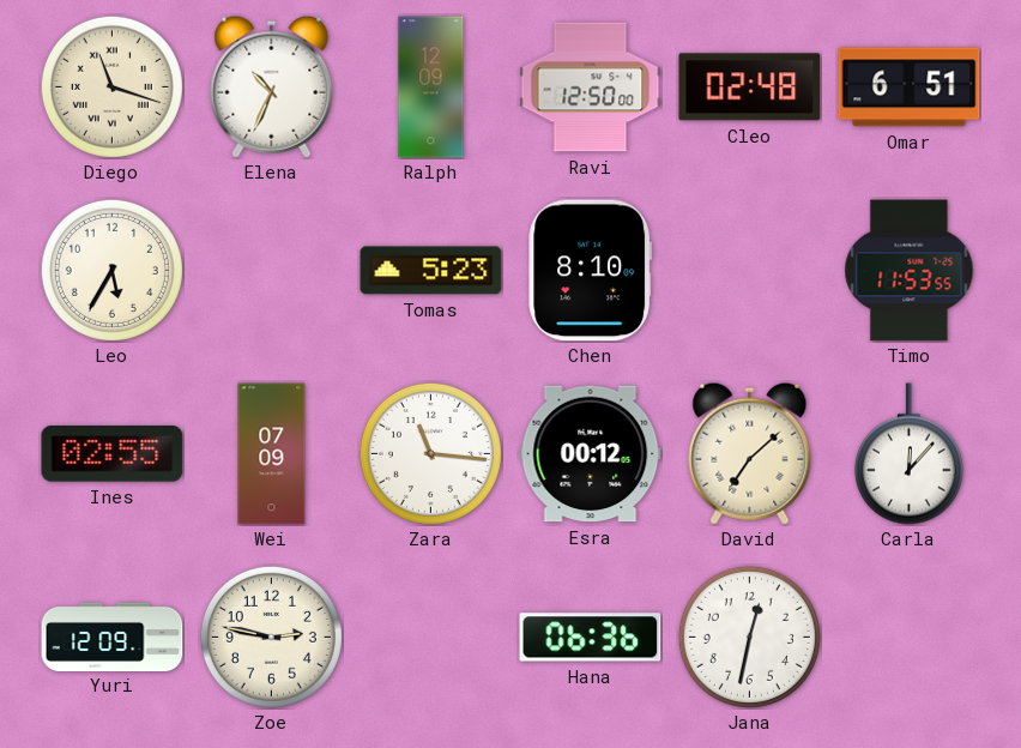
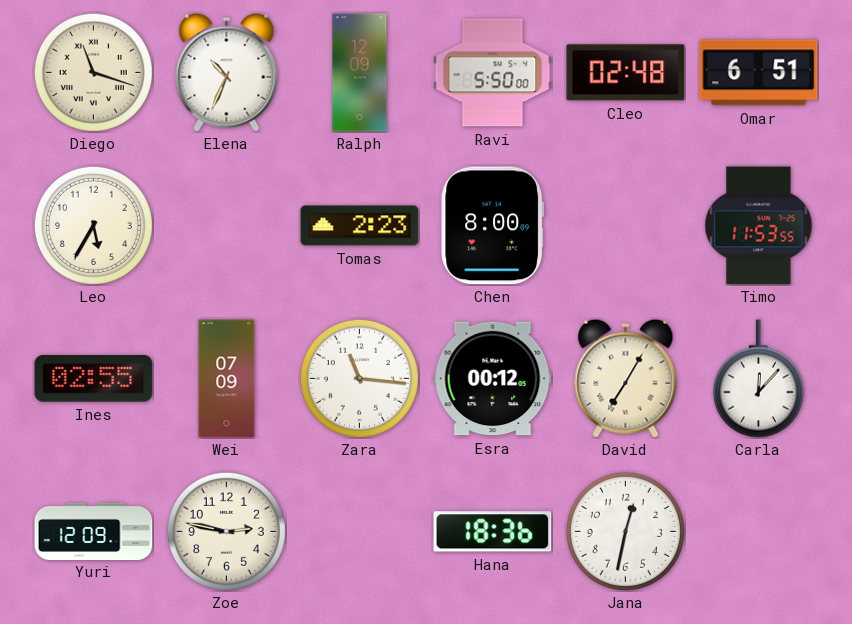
Ravi: 12:50 -> 5:50 (493, 73)
Tomas: 5:23 -> 2:23 (360, 226)
Chen: 8:10 -> 8:00 (493, 226)
David: 7:08 -> 7:05 (626, 378)
Hana: 06:36 -> 18:36 (493, 532)
